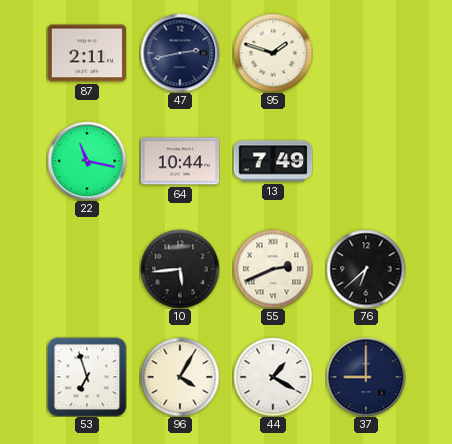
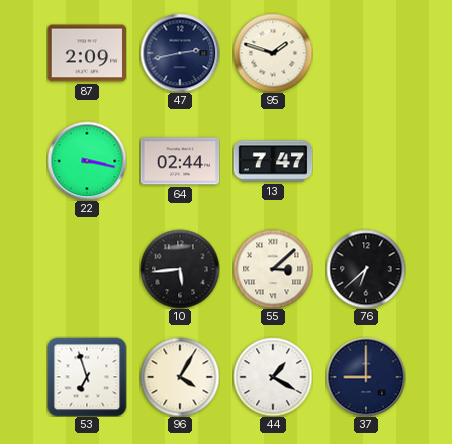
87: 2:11 -> 2:09 (87, 53)
22: 11:17 -> 3:17 (87, 161)
64: 10:44 -> 02:44 (180, 161)
13: 7:49 -> 7:47 (273, 161)
55: 2:41 -> 3:08 (273, 269)
